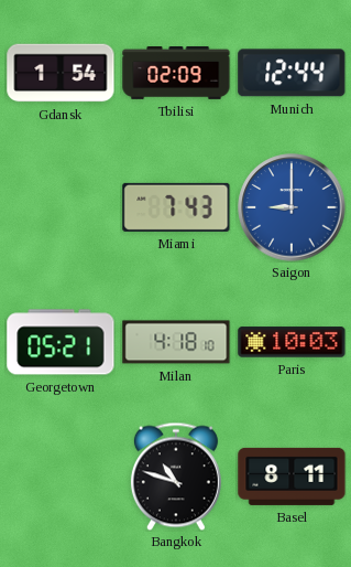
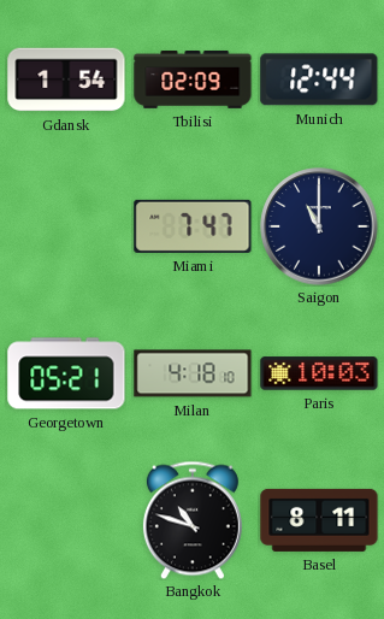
Miami: 7:43 -> 7:47 (193, 226)
Saigon: 9:00 -> 11:00 (319, 226)
Saigon dial: blue -> navy (319, 226)
